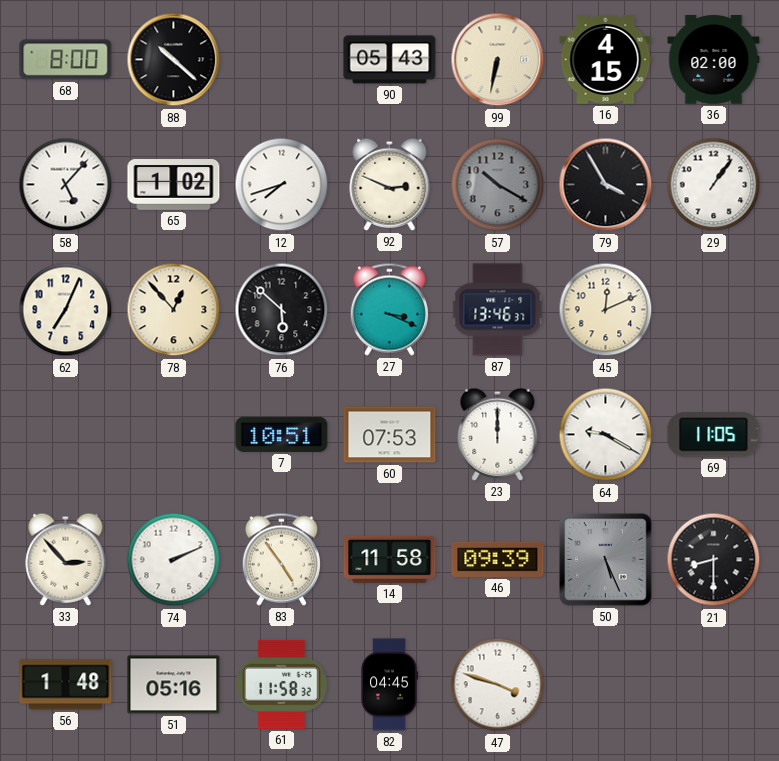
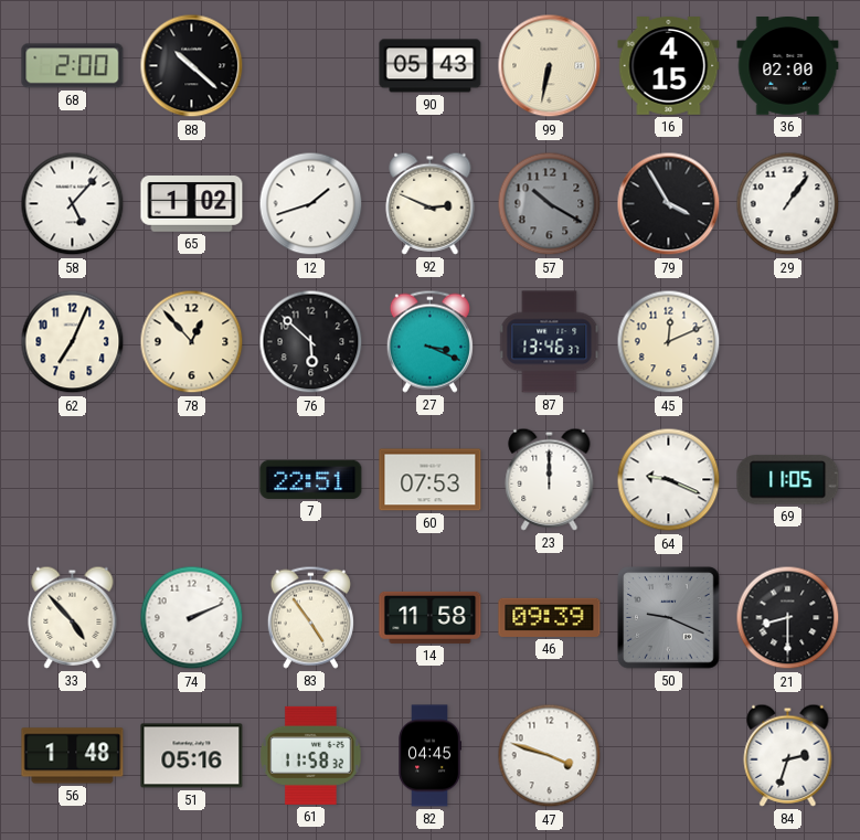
68: 8:00 -> 2:00 (73, 66)
12: 7:42 -> 1:42 (311, 204)
7: 10:51 -> 22:51 (311, 479)
64: 9:20 -> 9:19 (669, 480)
33: 2:53 -> 4:53 (73, 617)
50: 5:26 -> 9:19 (669, 618)
84: none -> 2:33 (788, 755)
